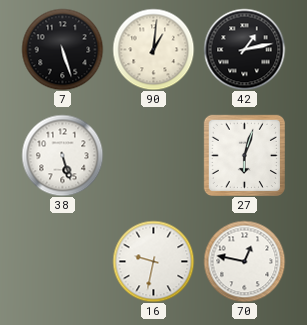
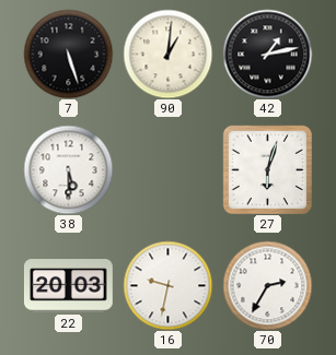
38: 5:27 -> 5:30 (68, 169)
22: none -> 20:03 (69, 286)
70: 12:47 -> 2:35 (267, 285)
